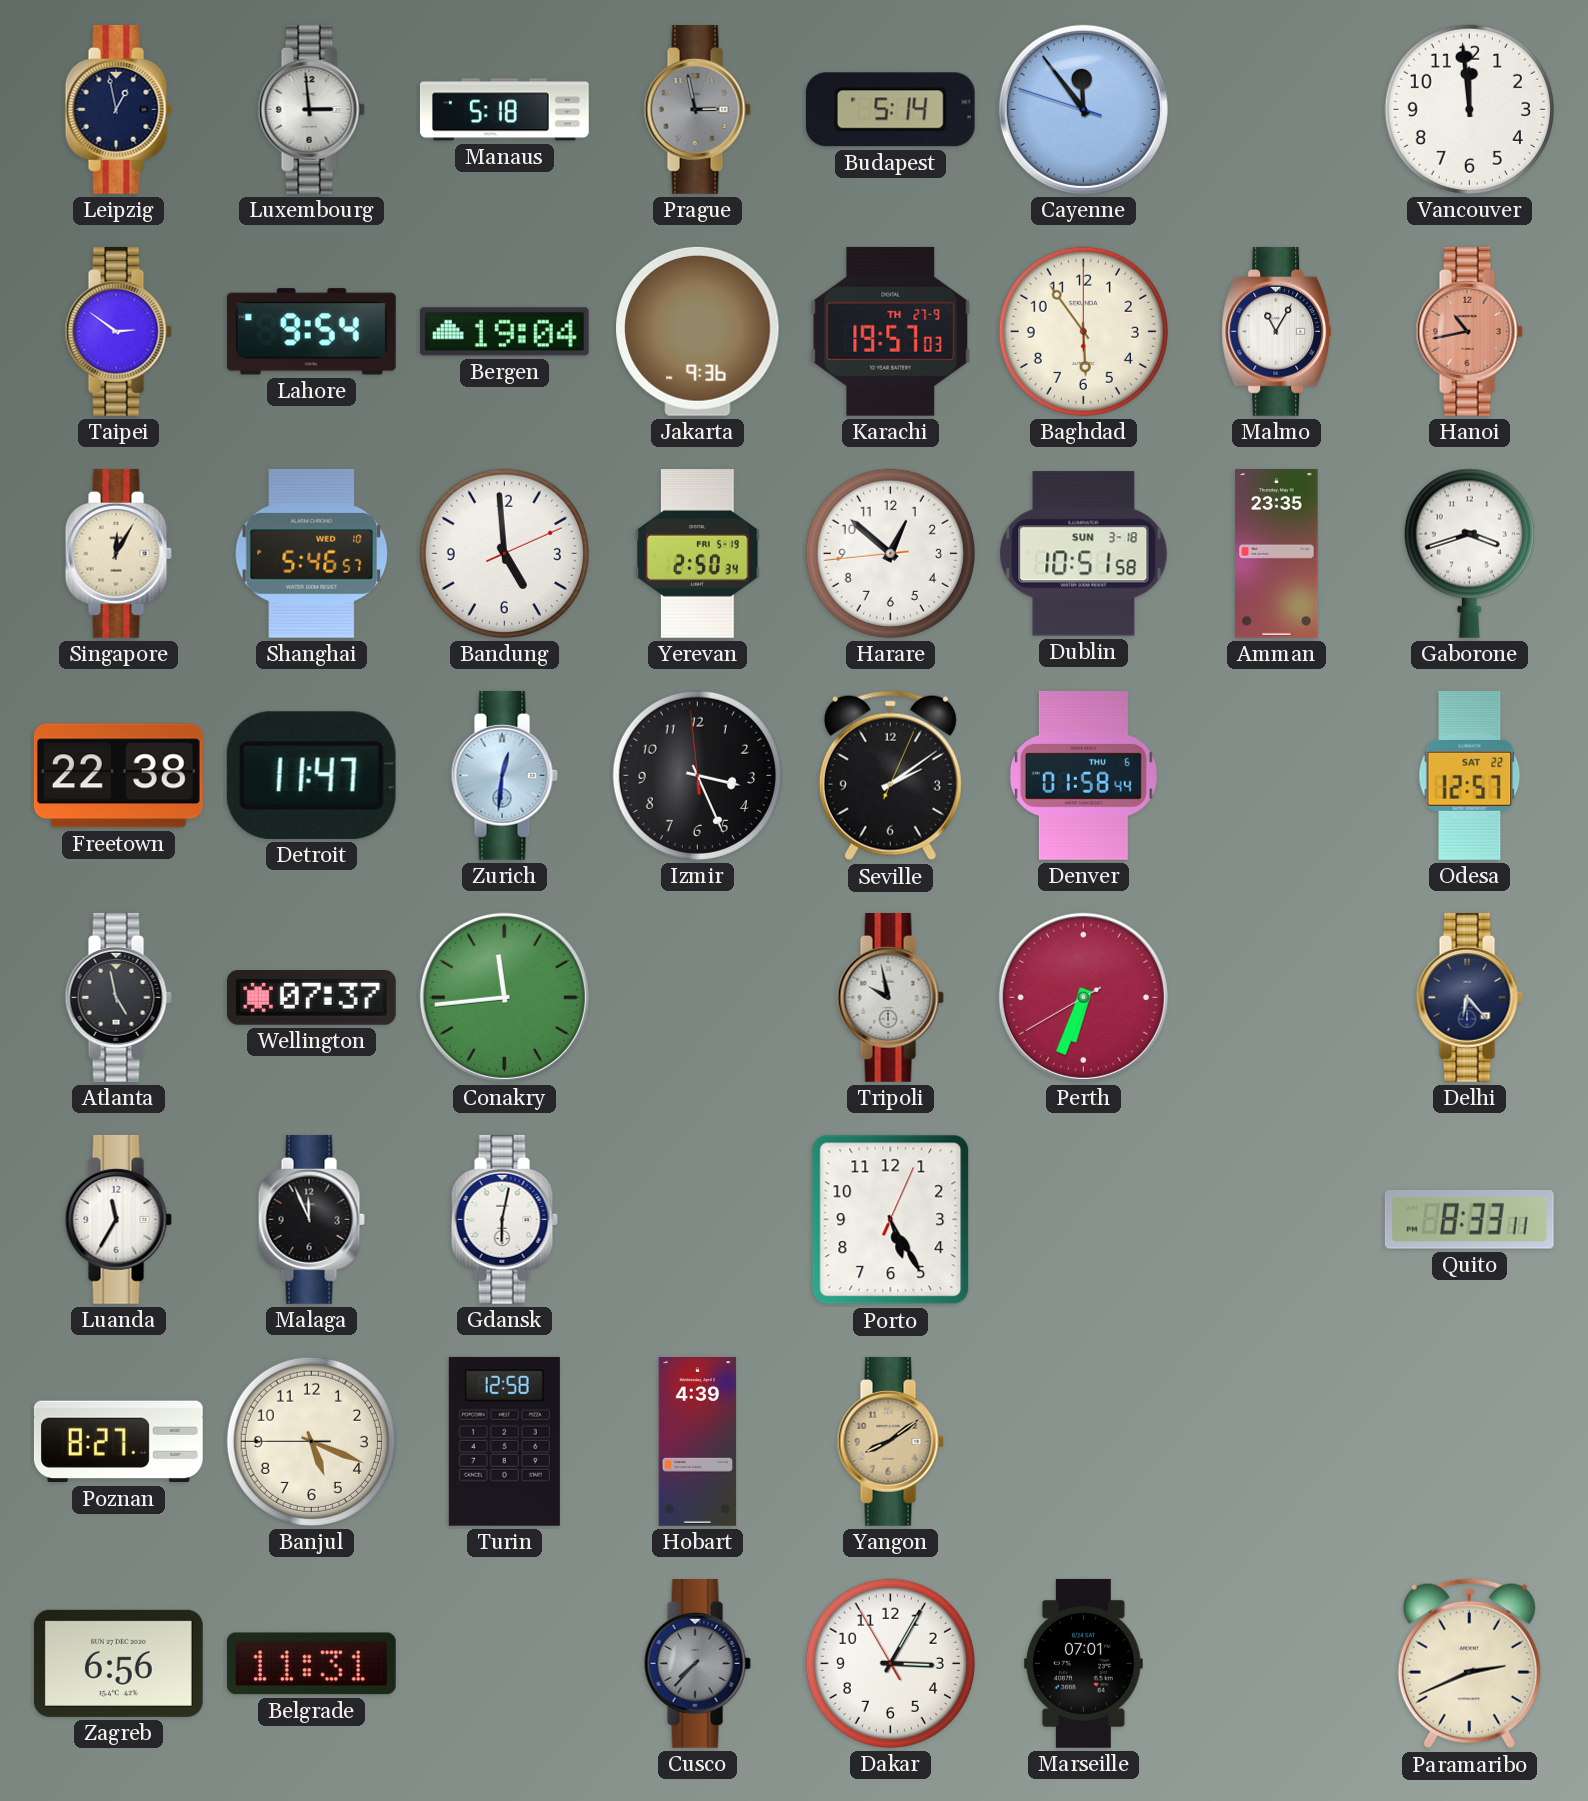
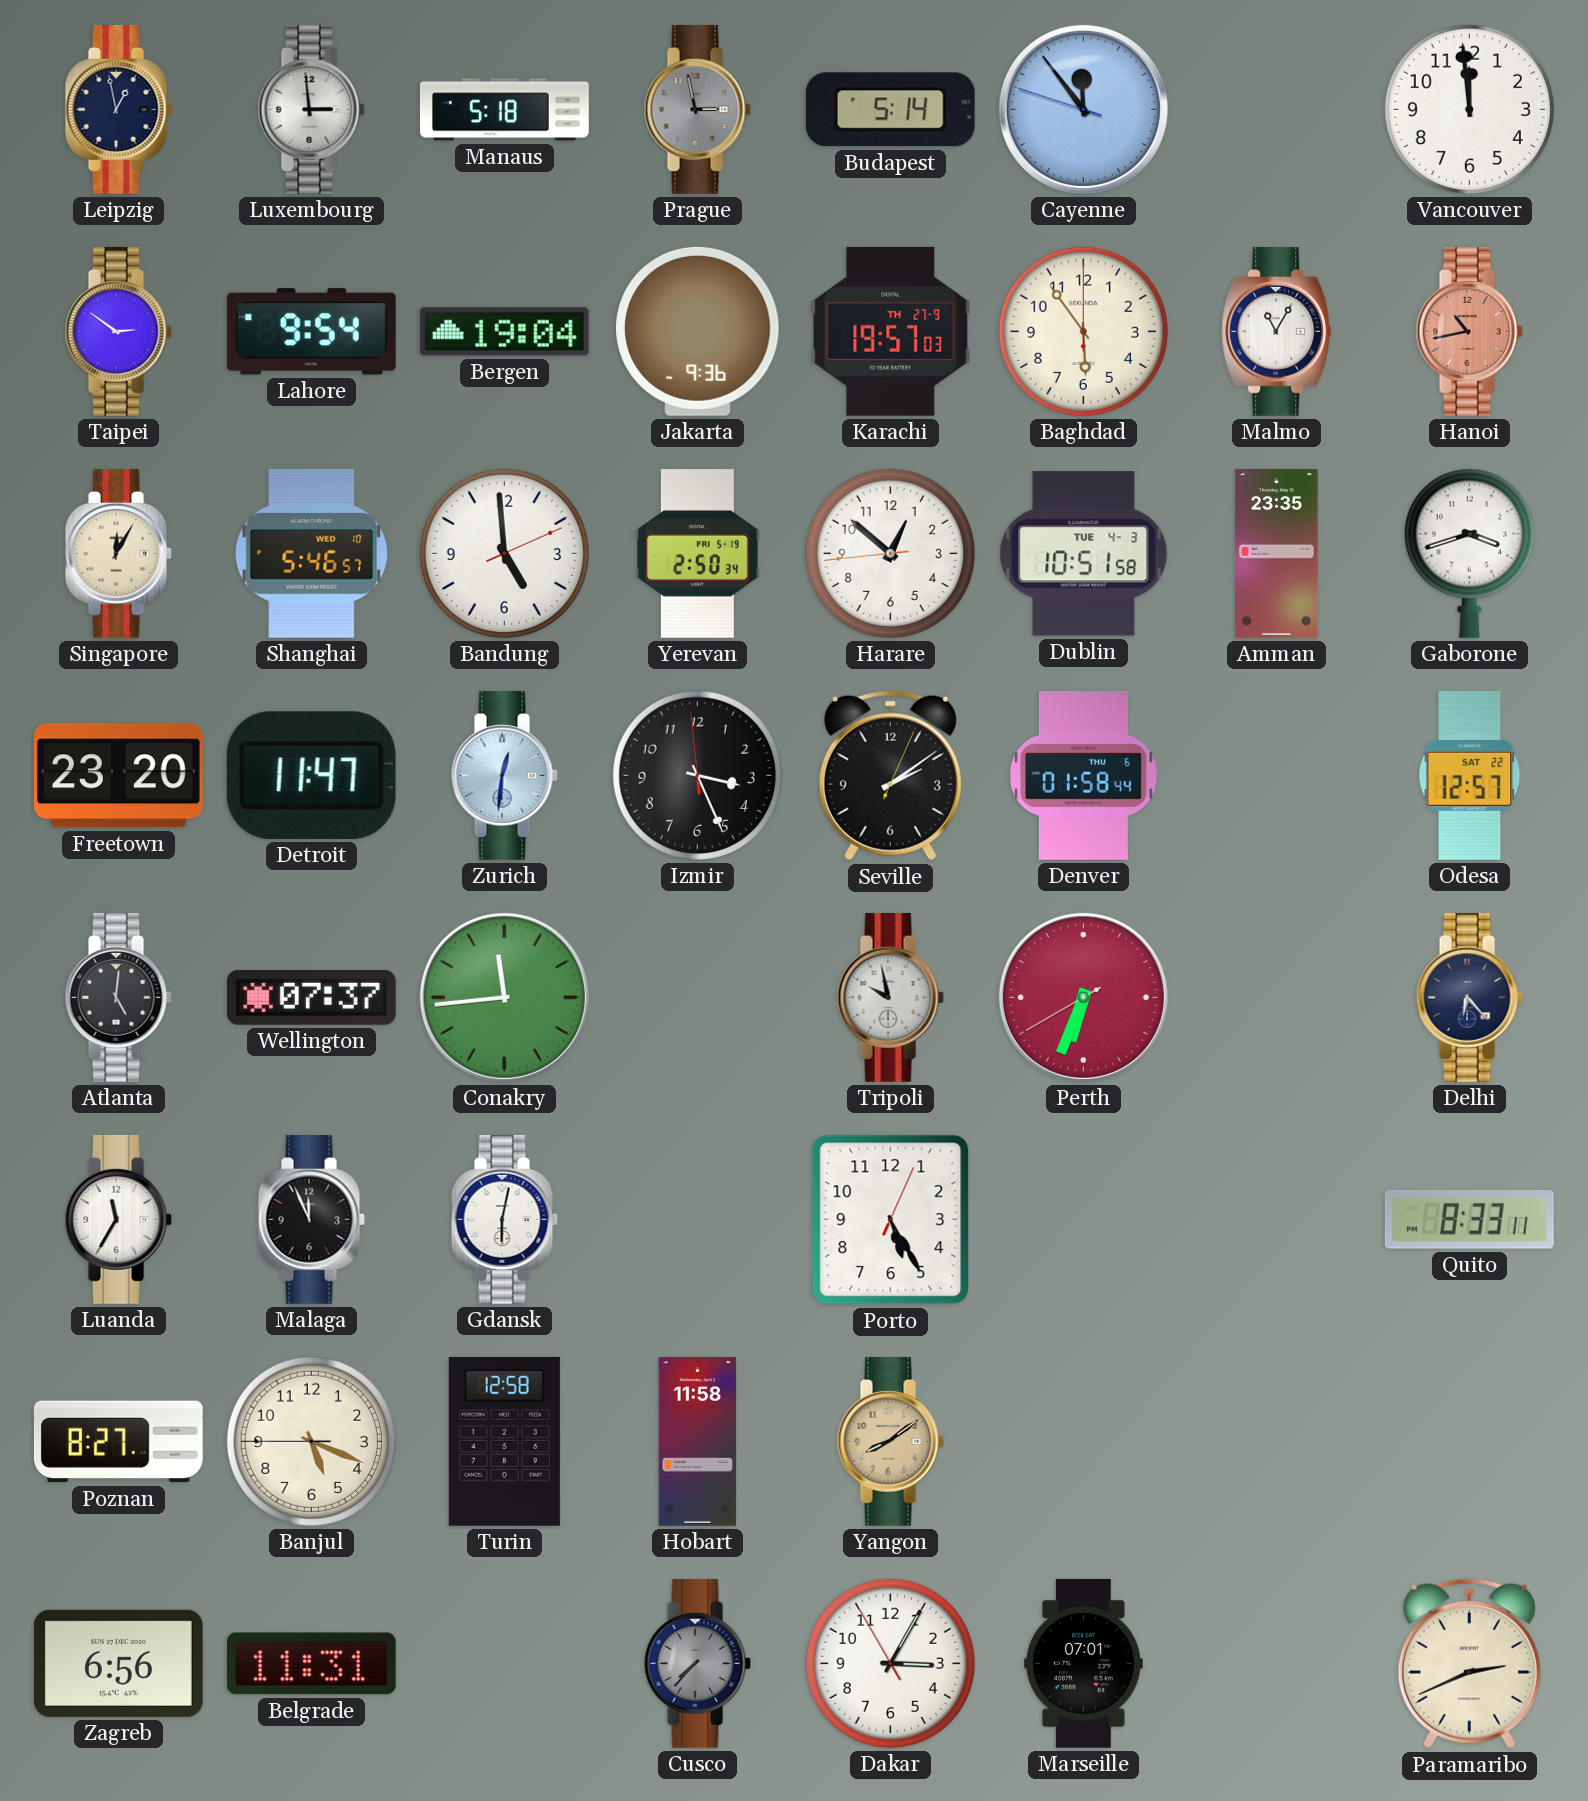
Dublin date: SUN 3-18 -> TUE 4-3 (1084, 554)
Freetown: 22:38 -> 23:20 (118, 776)
Atlanta: 4:58 -> 5:01 (118, 997)
Hobart: 4:39 -> 11:58 (698, 1442)
